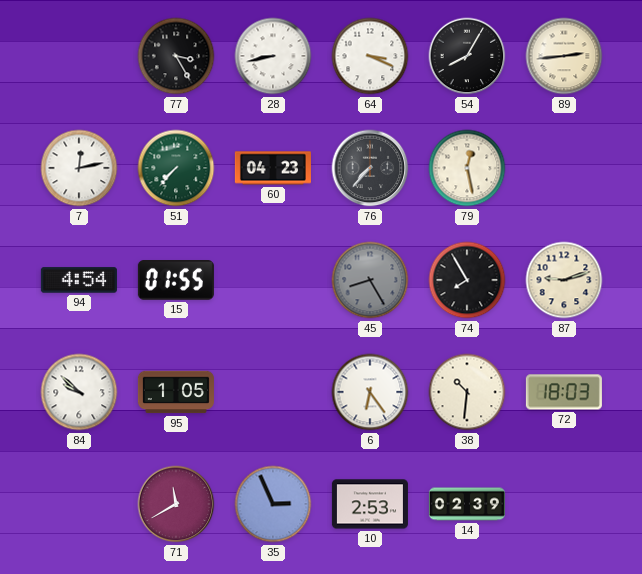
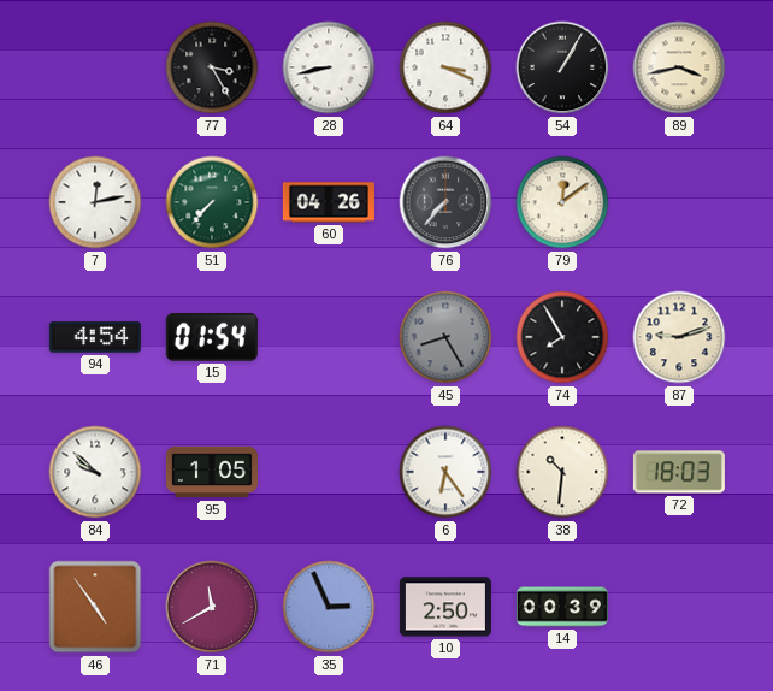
54: 8:05 -> 1:05 (562, 67)
89: 2:44 -> 3:43 (679, 67)
60: 04:23 -> 04:26 (329, 202)
79: 12:28 -> 12:09 (562, 202)
15: 01:55 -> 01:54 (212, 338)
46: none -> 4:54 (95, 607)
10: 2:53 -> 2:50 (445, 607)
14: 02:39 -> 00:39 (562, 607)
